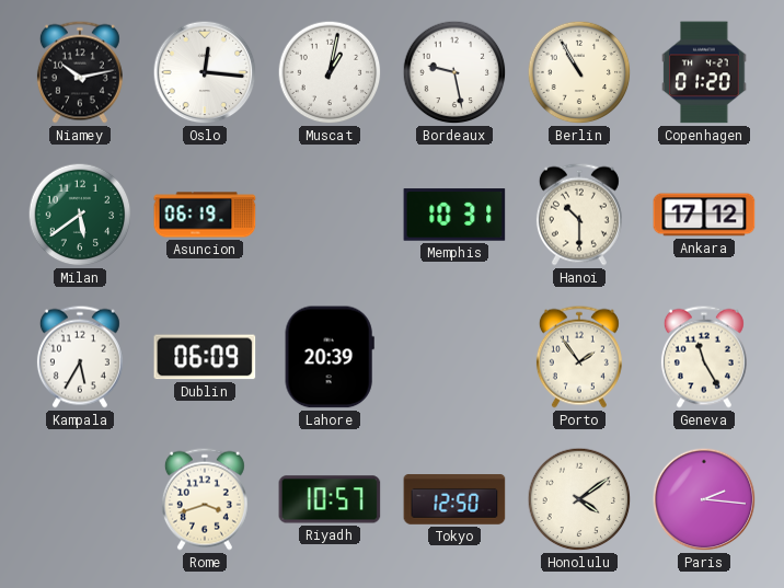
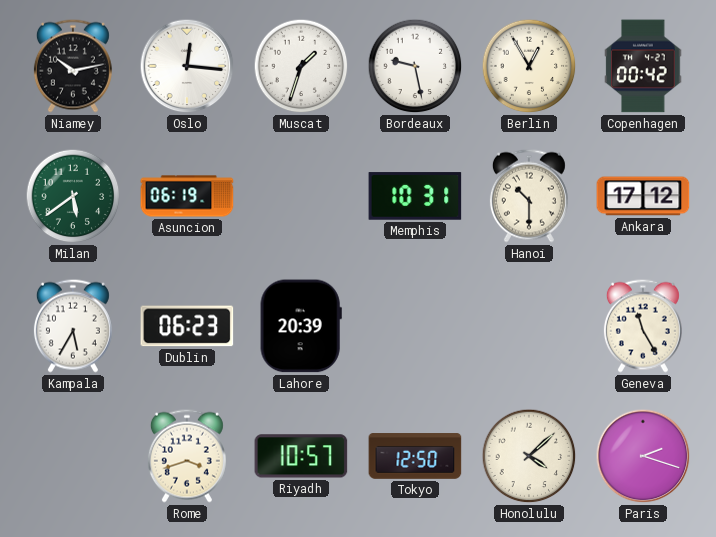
Muscat: 1:02 -> 1:33 (301, 66)
Berlin: 10:55 -> 12:55 (529, 66)
Copenhagen: 01:20 -> 00:42 (643, 66)
Dublin: 06:09 -> 06:23 (187, 326)
Porto: 1:54 -> none (579, 357)
Honolulu: 4:09 -> 4:08 (529, 456)
Paris: 2:16 -> 2:18 (643, 456)
